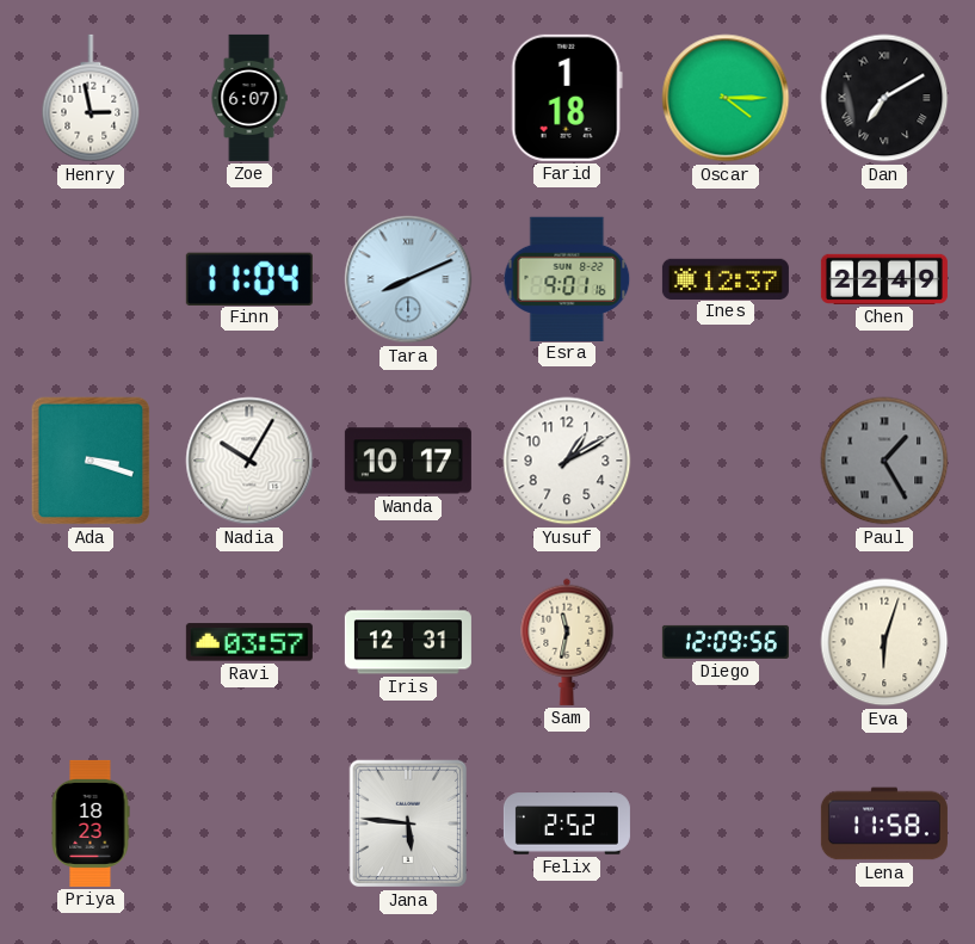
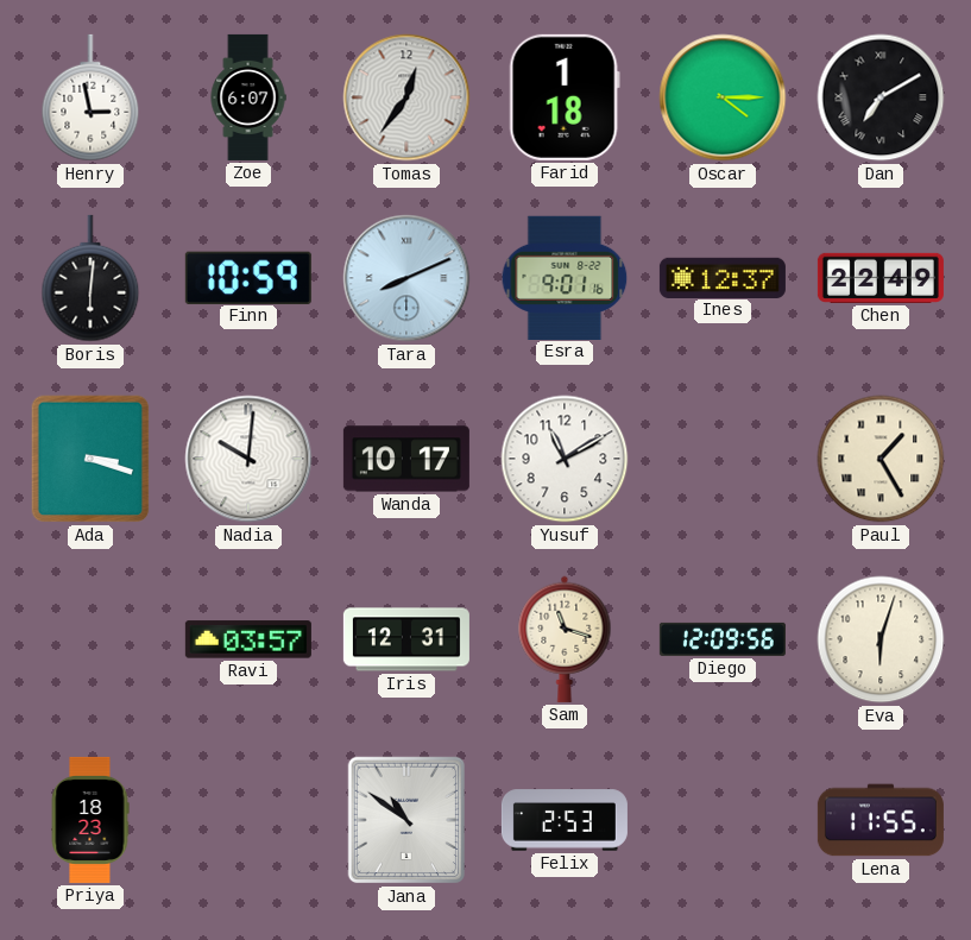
Tomas: none -> 12:36 (406, 97)
Boris: none -> 6:01 (90, 278)
Finn: 11:04 -> 10:59 (248, 277)
Nadia: 10:05 -> 10:01 (248, 459)
Yusuf: 1:10 -> 11:10 (565, 459)
Paul dial: grey -> cream (881, 459)
Sam: 11:32 -> 11:18 (565, 639)
Jana: 5:46 -> 10:51 (405, 820)
Felix: 2:52 -> 2:53 (565, 820)
Lena: 11:58 -> 11:55 (881, 820)
